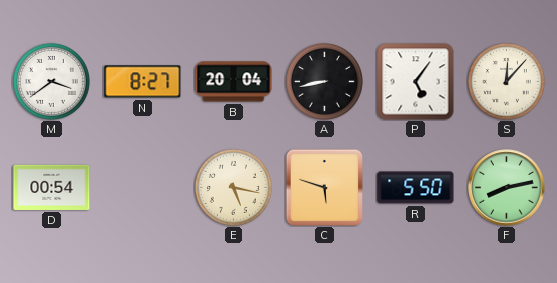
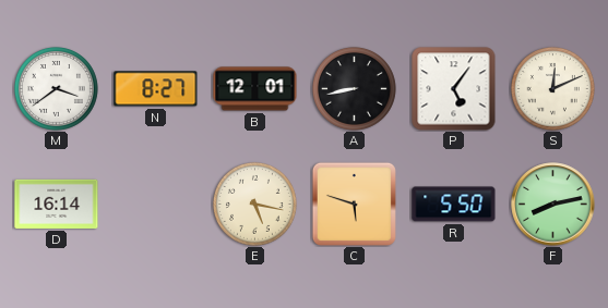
B: 20:04 -> 12:01 (255, 89)
S: 12:07 -> 12:11 (552, 88)
D: 00:54 -> 16:14 (57, 204)
